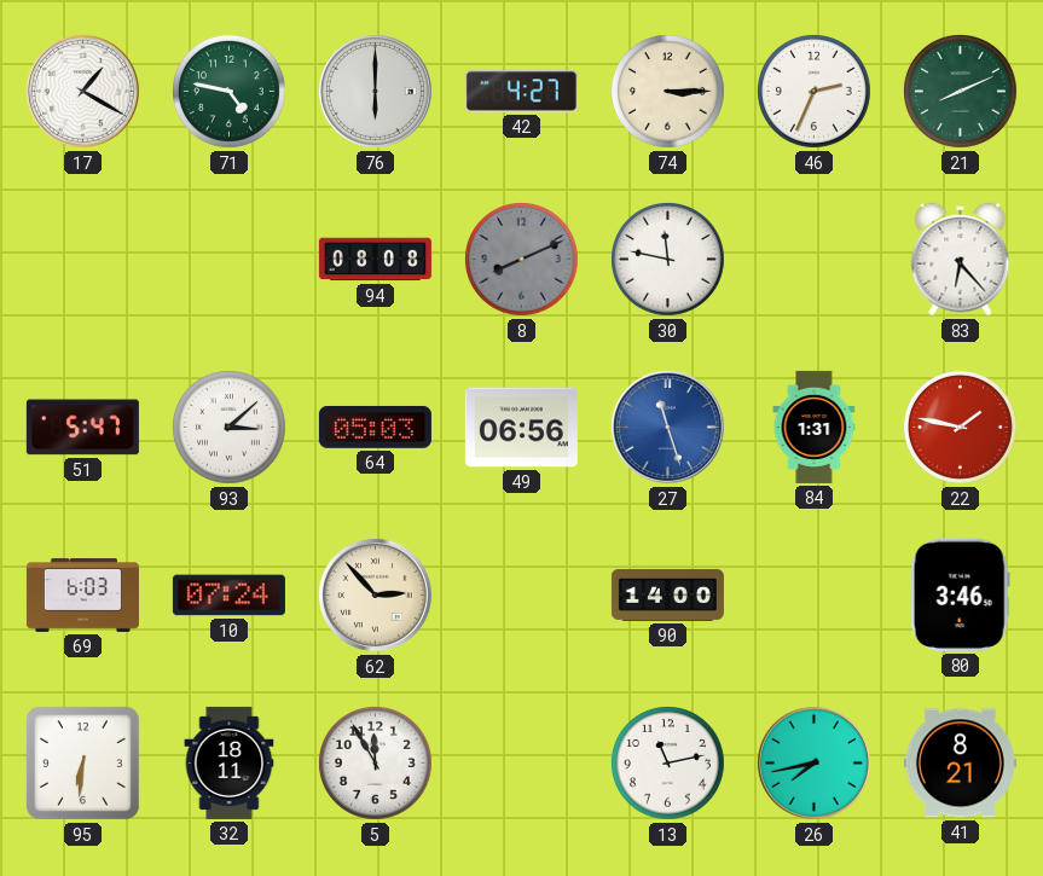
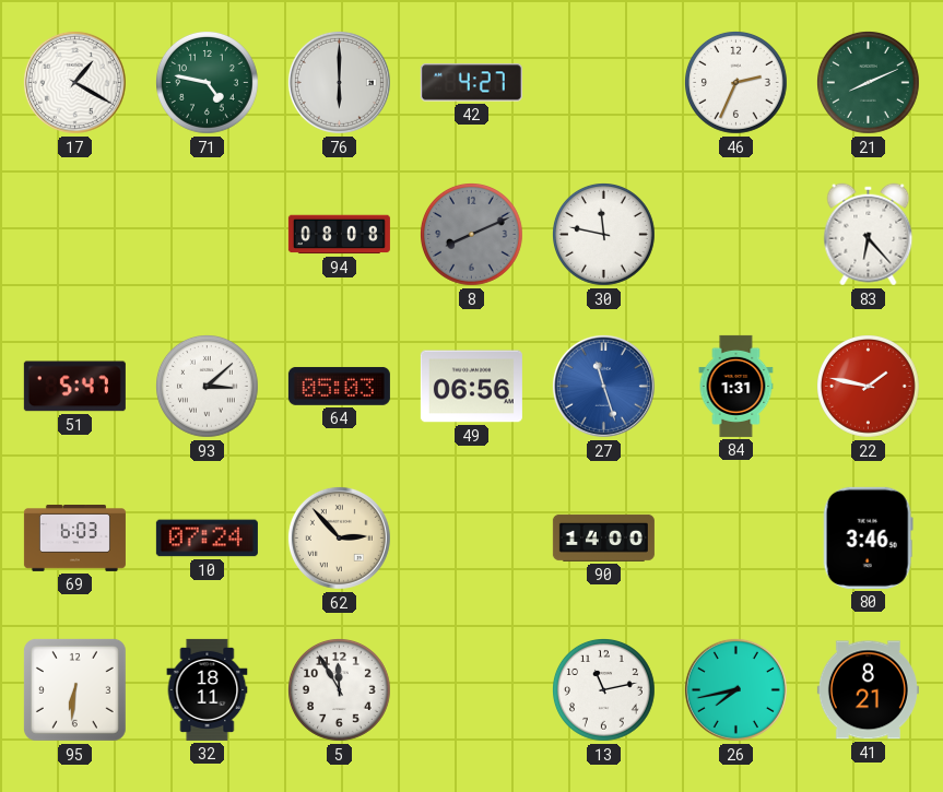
74: 3:15 -> none (668, 92)
